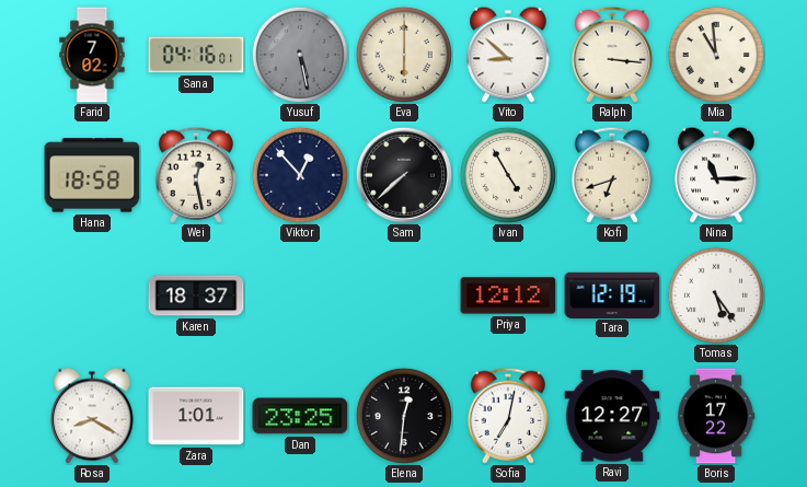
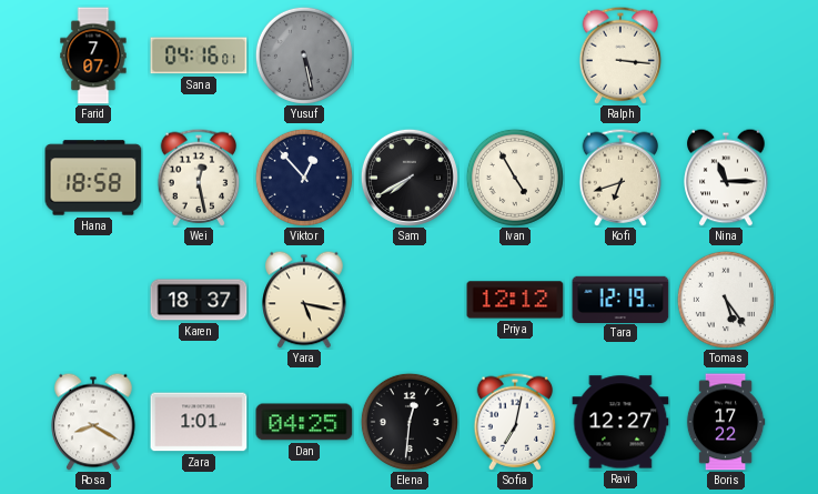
Farid: 7:02 -> 7:07 (93, 56)
Eva: 6:00 -> none (404, 55)
Vito: 8:52 -> none (508, 55)
Mia: 10:59 -> none (716, 55)
Sam: 7:38 -> 7:40 (410, 178)
Yara: none -> 5:17 (304, 300)
Dan: 23:25 -> 04:25 (304, 422)
